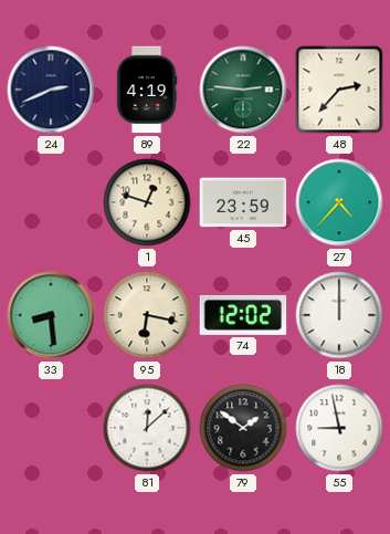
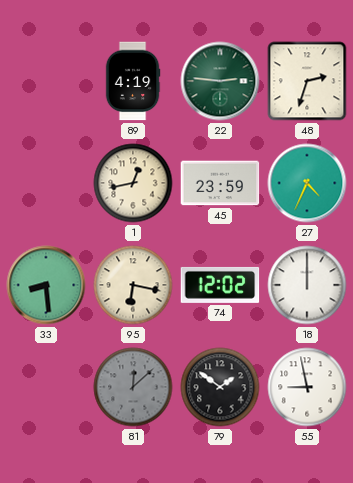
24: 2:41 -> none (51, 90)
48: 2:37 -> 2:33 (307, 81)
1: 12:48 -> 12:43 (133, 183)
27: 4:37 -> 4:34 (307, 183)
81 dial: white -> grey (133, 387)
